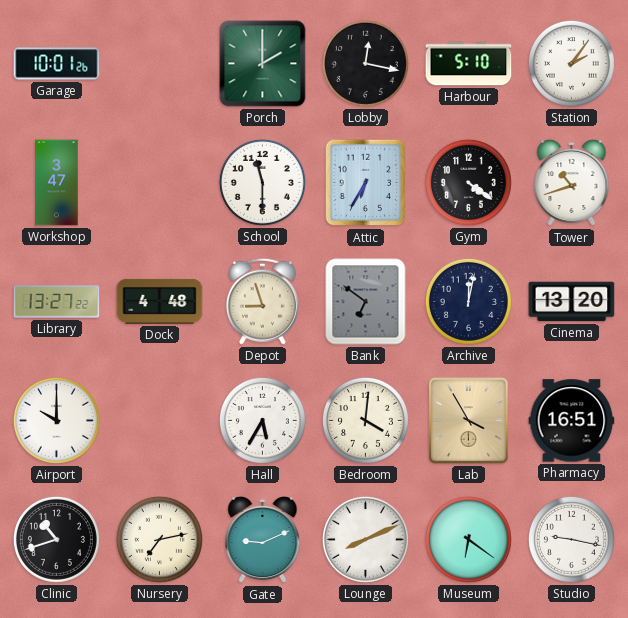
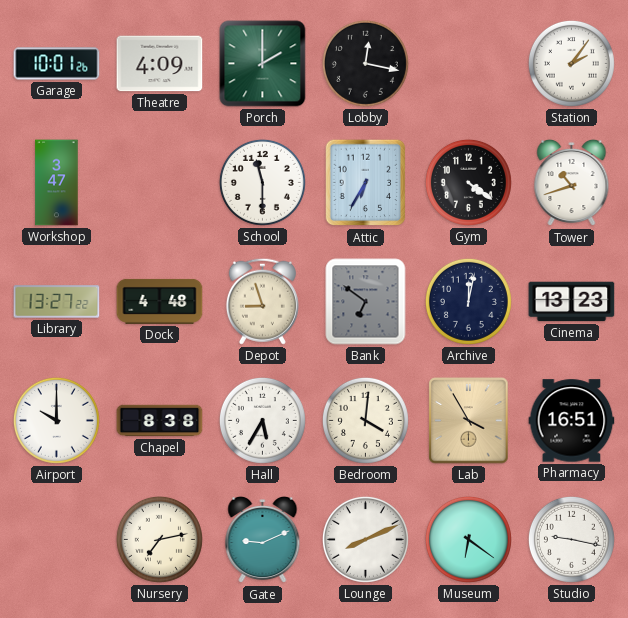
Theatre: none -> 4:09 (160, 64)
Harbour: 5:10 -> none (469, 64)
Cinema: 13:20 -> 13:23 (572, 302)
Chapel: none -> 8:38 (160, 421)
Clinic: 10:42 -> none (56, 539)
